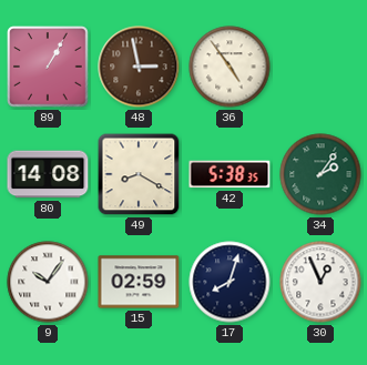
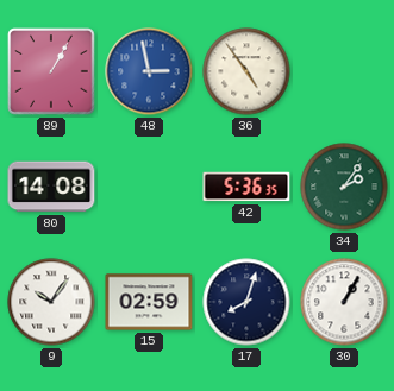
48 dial: brown -> blue (149, 71)
49: 8:20 -> none (139, 174)
42: 5:38 -> 5:36 (246, 187)
30: 12:56 -> 1:05 (344, 302)
